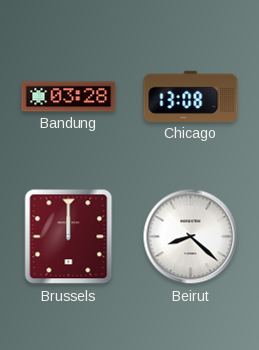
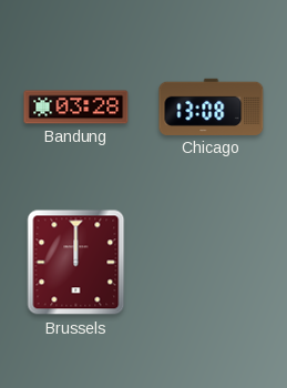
Beirut: 8:22 -> none (191, 237)
